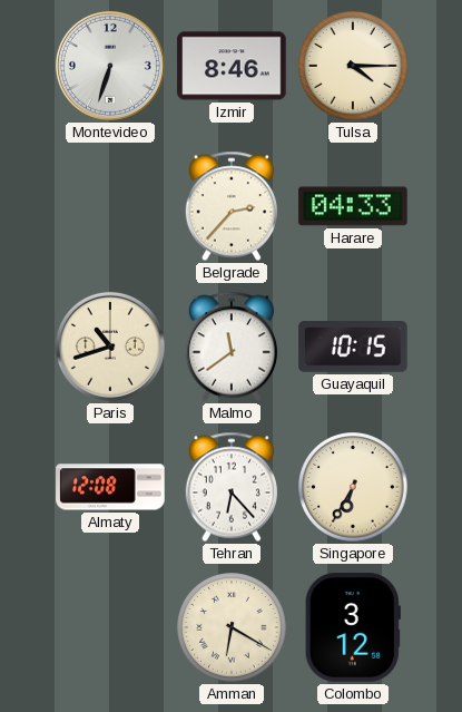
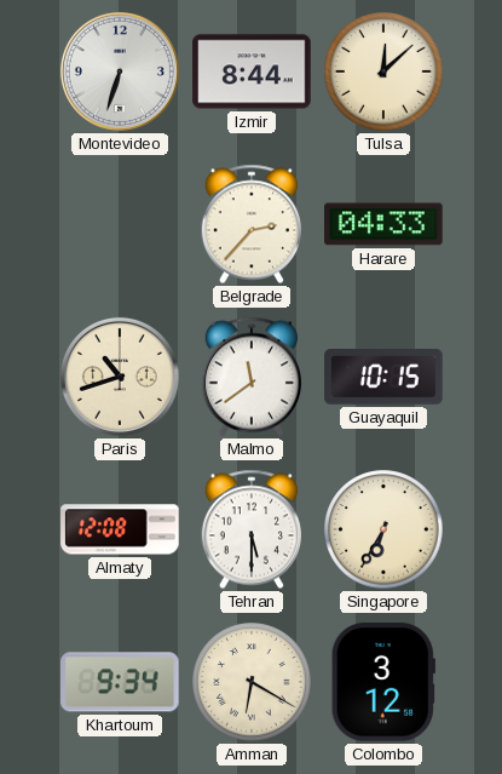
Izmir: 8:46 -> 8:44 (252, 71)
Tulsa: 4:15 -> 12:08 (383, 71)
Tehran: 6:23 -> 5:30 (250, 529)
Khartoum: none -> 9:34 (120, 682)
